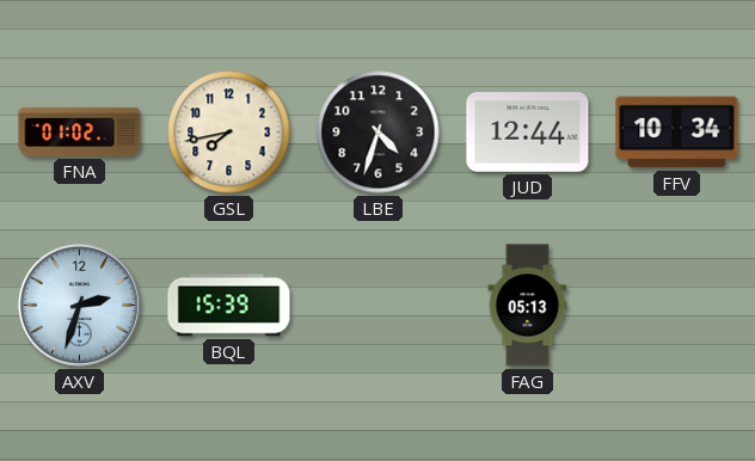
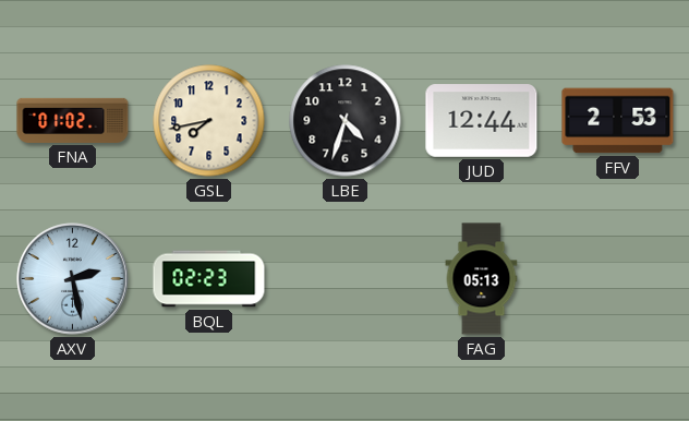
FFV: 10:34 -> 2:53 (618, 121)
AXV: 2:33 -> 2:28 (73, 279)
BQL: 15:39 -> 02:23 (209, 279)
